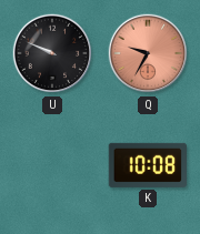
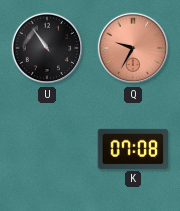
U: 9:49 -> 10:54 (47, 48)
K: 10:08 -> 07:08 (133, 149)
